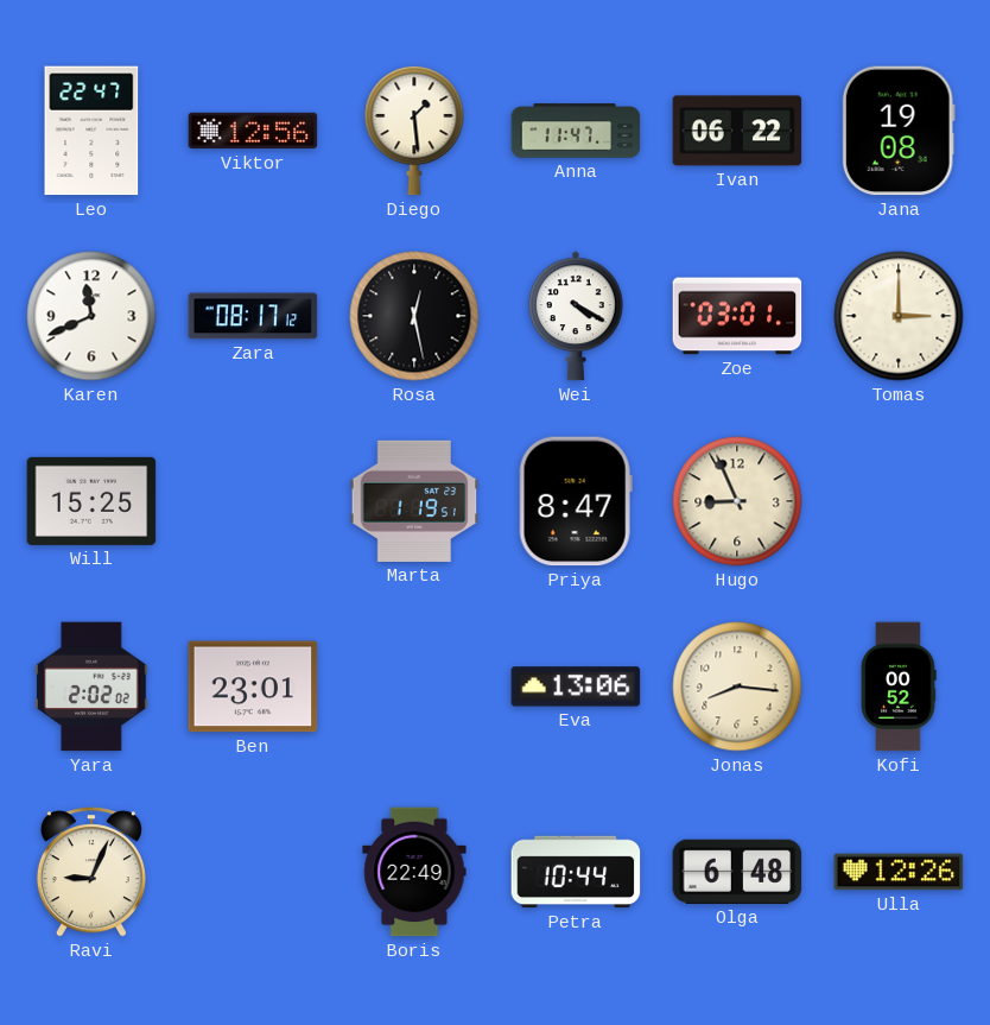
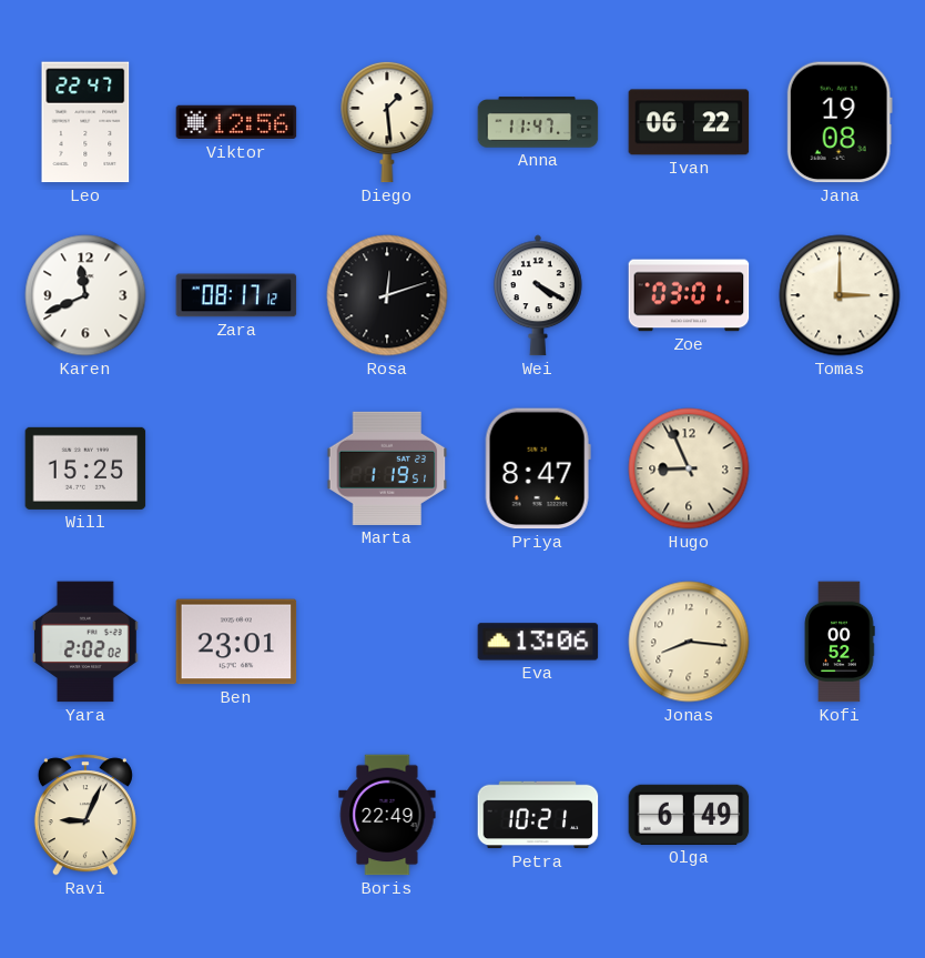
Rosa: 12:28 -> 12:12 (387, 295)
Petra: 10:44 -> 10:21 (538, 815)
Olga: 6:48 -> 6:49 (689, 815)
Ulla: 12:26 -> none (899, 872)
